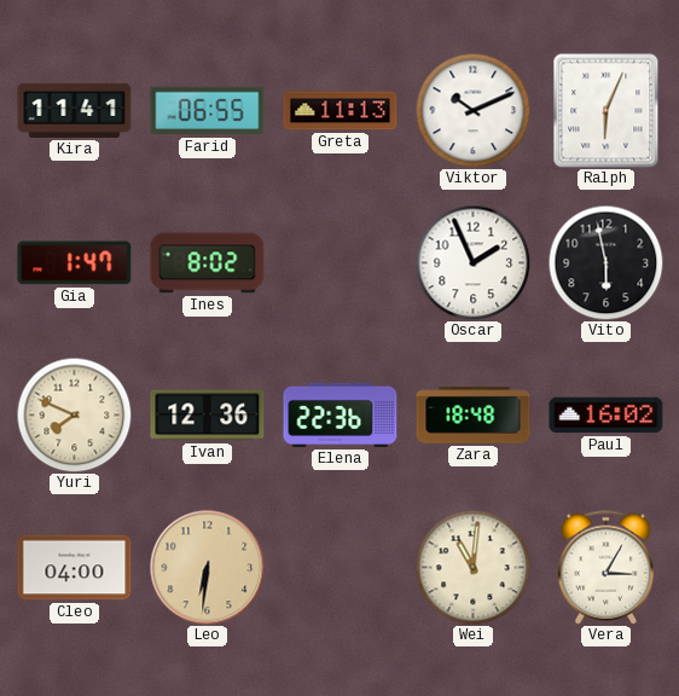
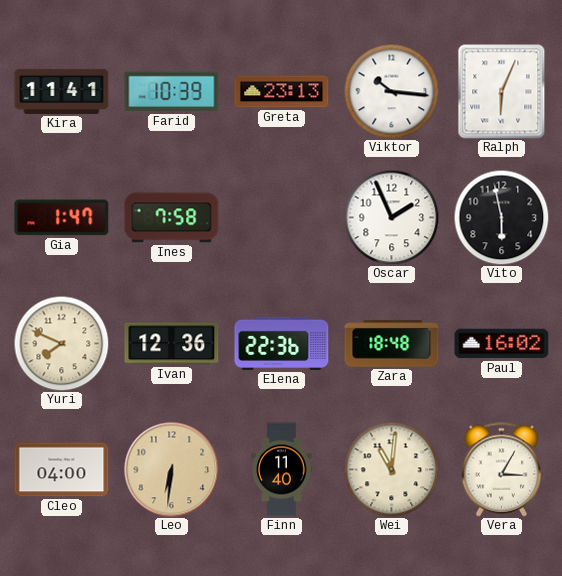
Farid: 06:55 -> 10:39 (172, 92)
Greta: 11:13 -> 23:13 (282, 92)
Viktor: 10:11 -> 10:16 (391, 91)
Ines: 8:02 -> 7:58 (172, 218)
Finn: none -> 11:40 (282, 470)
